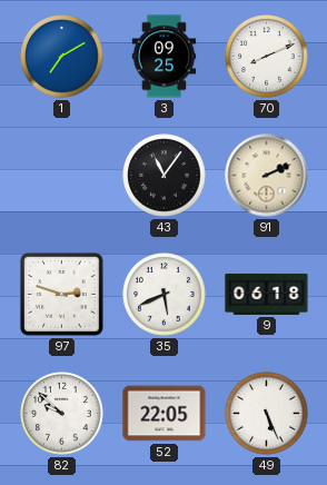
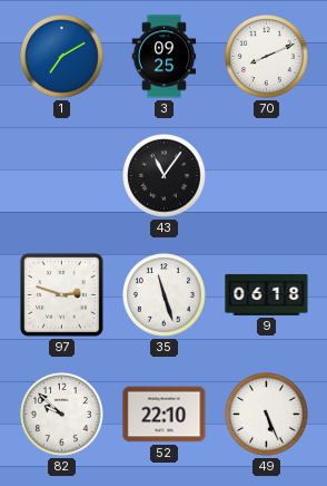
91: 2:11 -> none (267, 176)
35: 5:41 -> 11:27 (165, 295)
52: 22:05 -> 22:10 (165, 415)
